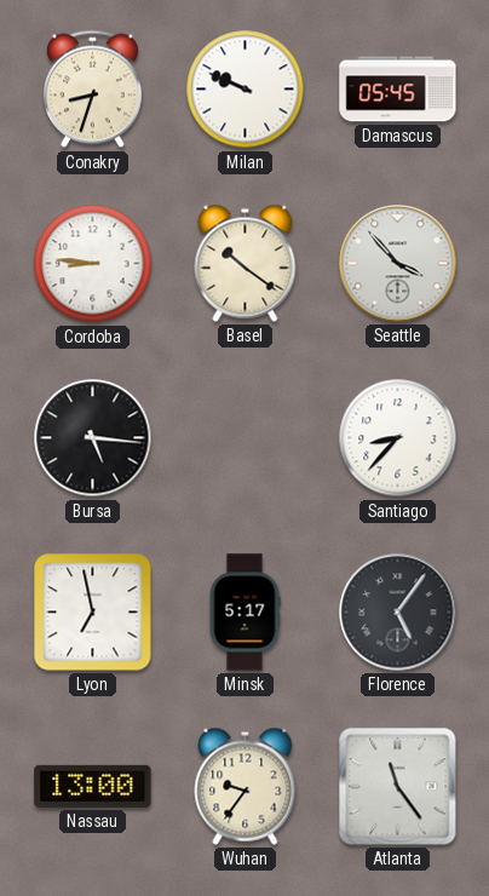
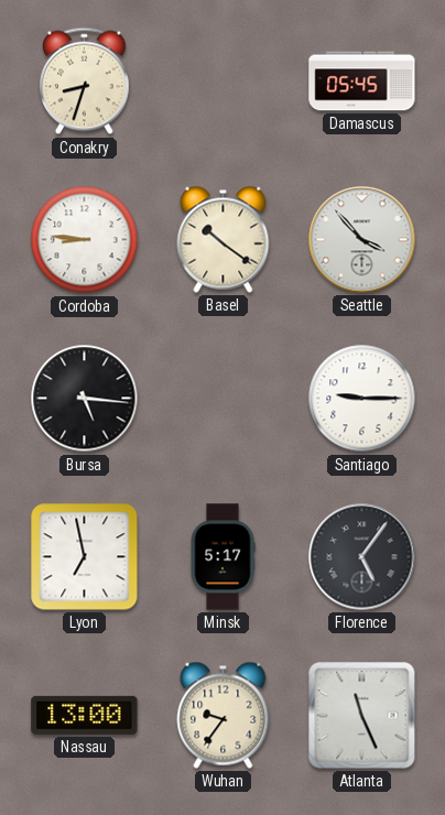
Milan: 9:49 -> none (246, 90)
Santiago: 8:37 -> 9:15 (362, 399)
Atlanta: 11:24 -> 11:26 (362, 716)
